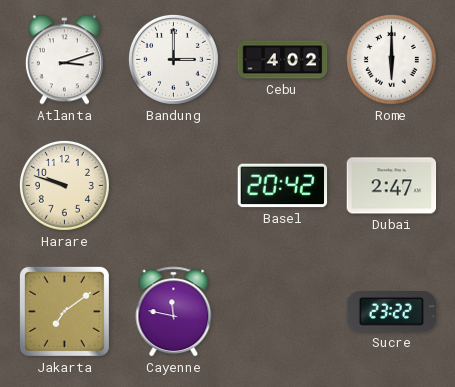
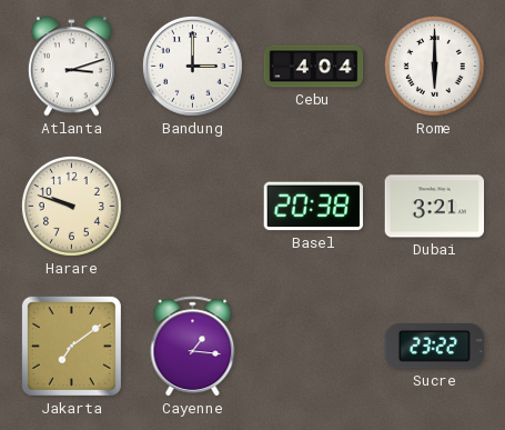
Cebu: 4:02 -> 4:04 (314, 67)
Basel: 20:42 -> 20:38 (314, 207)
Dubai: 2:47 -> 3:21 (435, 207)
Cayenne: 11:47 -> 1:16 (193, 347)
